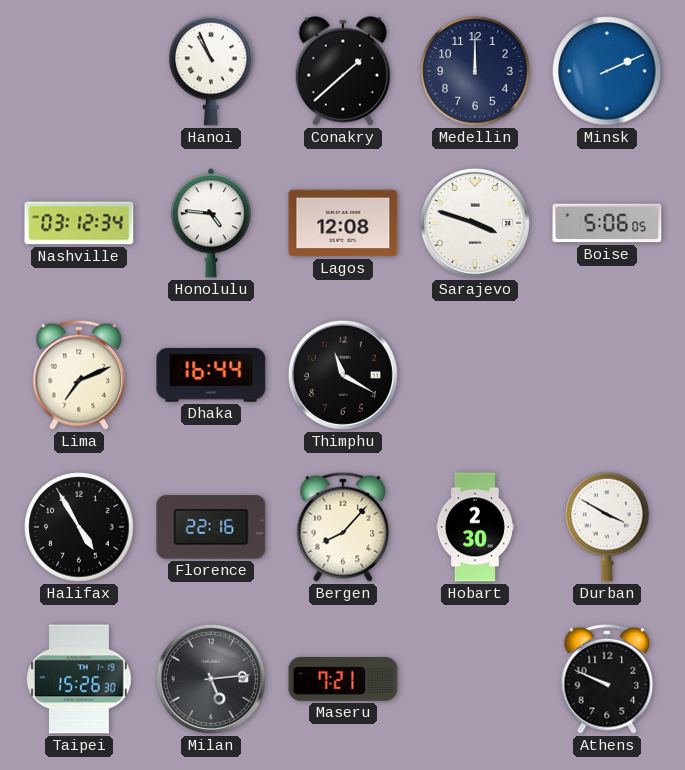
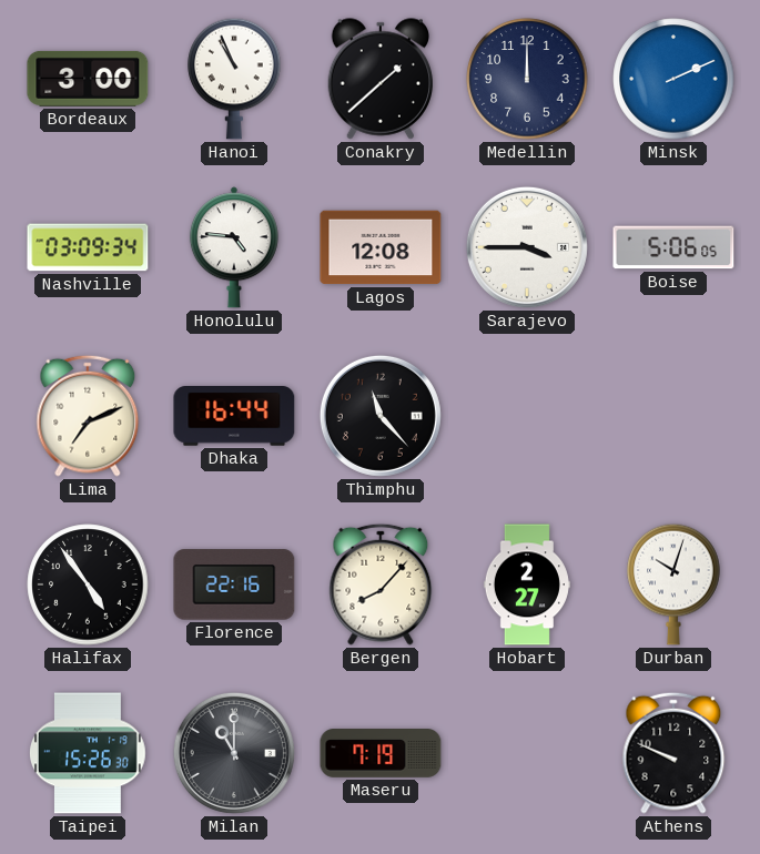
Bordeaux: none -> 3:00 (88, 79)
Nashville: 03:12 -> 03:09 (88, 247)
Sarajevo: 3:48 -> 3:45 (527, 247)
Thimphu: 11:20 -> 11:23 (381, 416)
Halifax: 4:55 -> 4:54 (88, 584)
Hobart: 2:30 -> 2:27 (527, 584)
Durban: 3:50 -> 10:03 (673, 584)
Milan: 5:14 -> 11:00 (234, 753)
Maseru: 7:21 -> 7:19 (381, 754)
